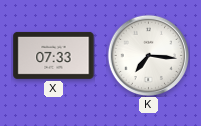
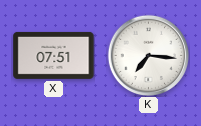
X: 07:33 -> 07:51 (54, 55)
